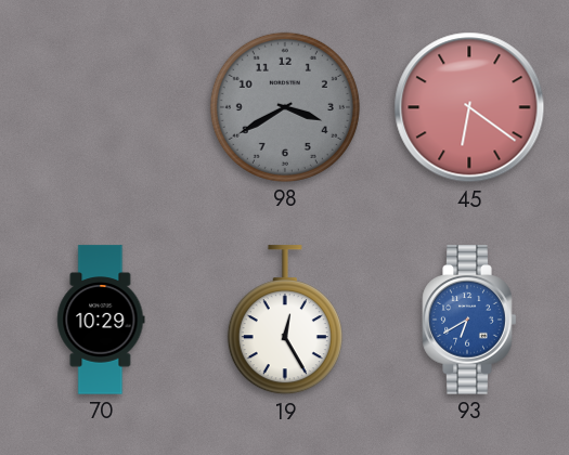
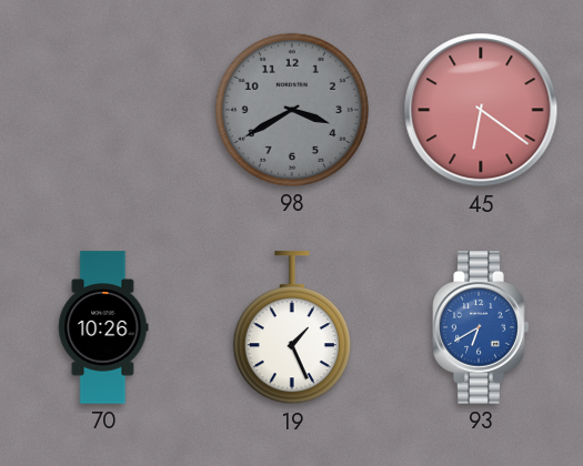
70: 10:29 -> 10:26 (103, 327)
19: 12:25 -> 1:26 (292, 328)
